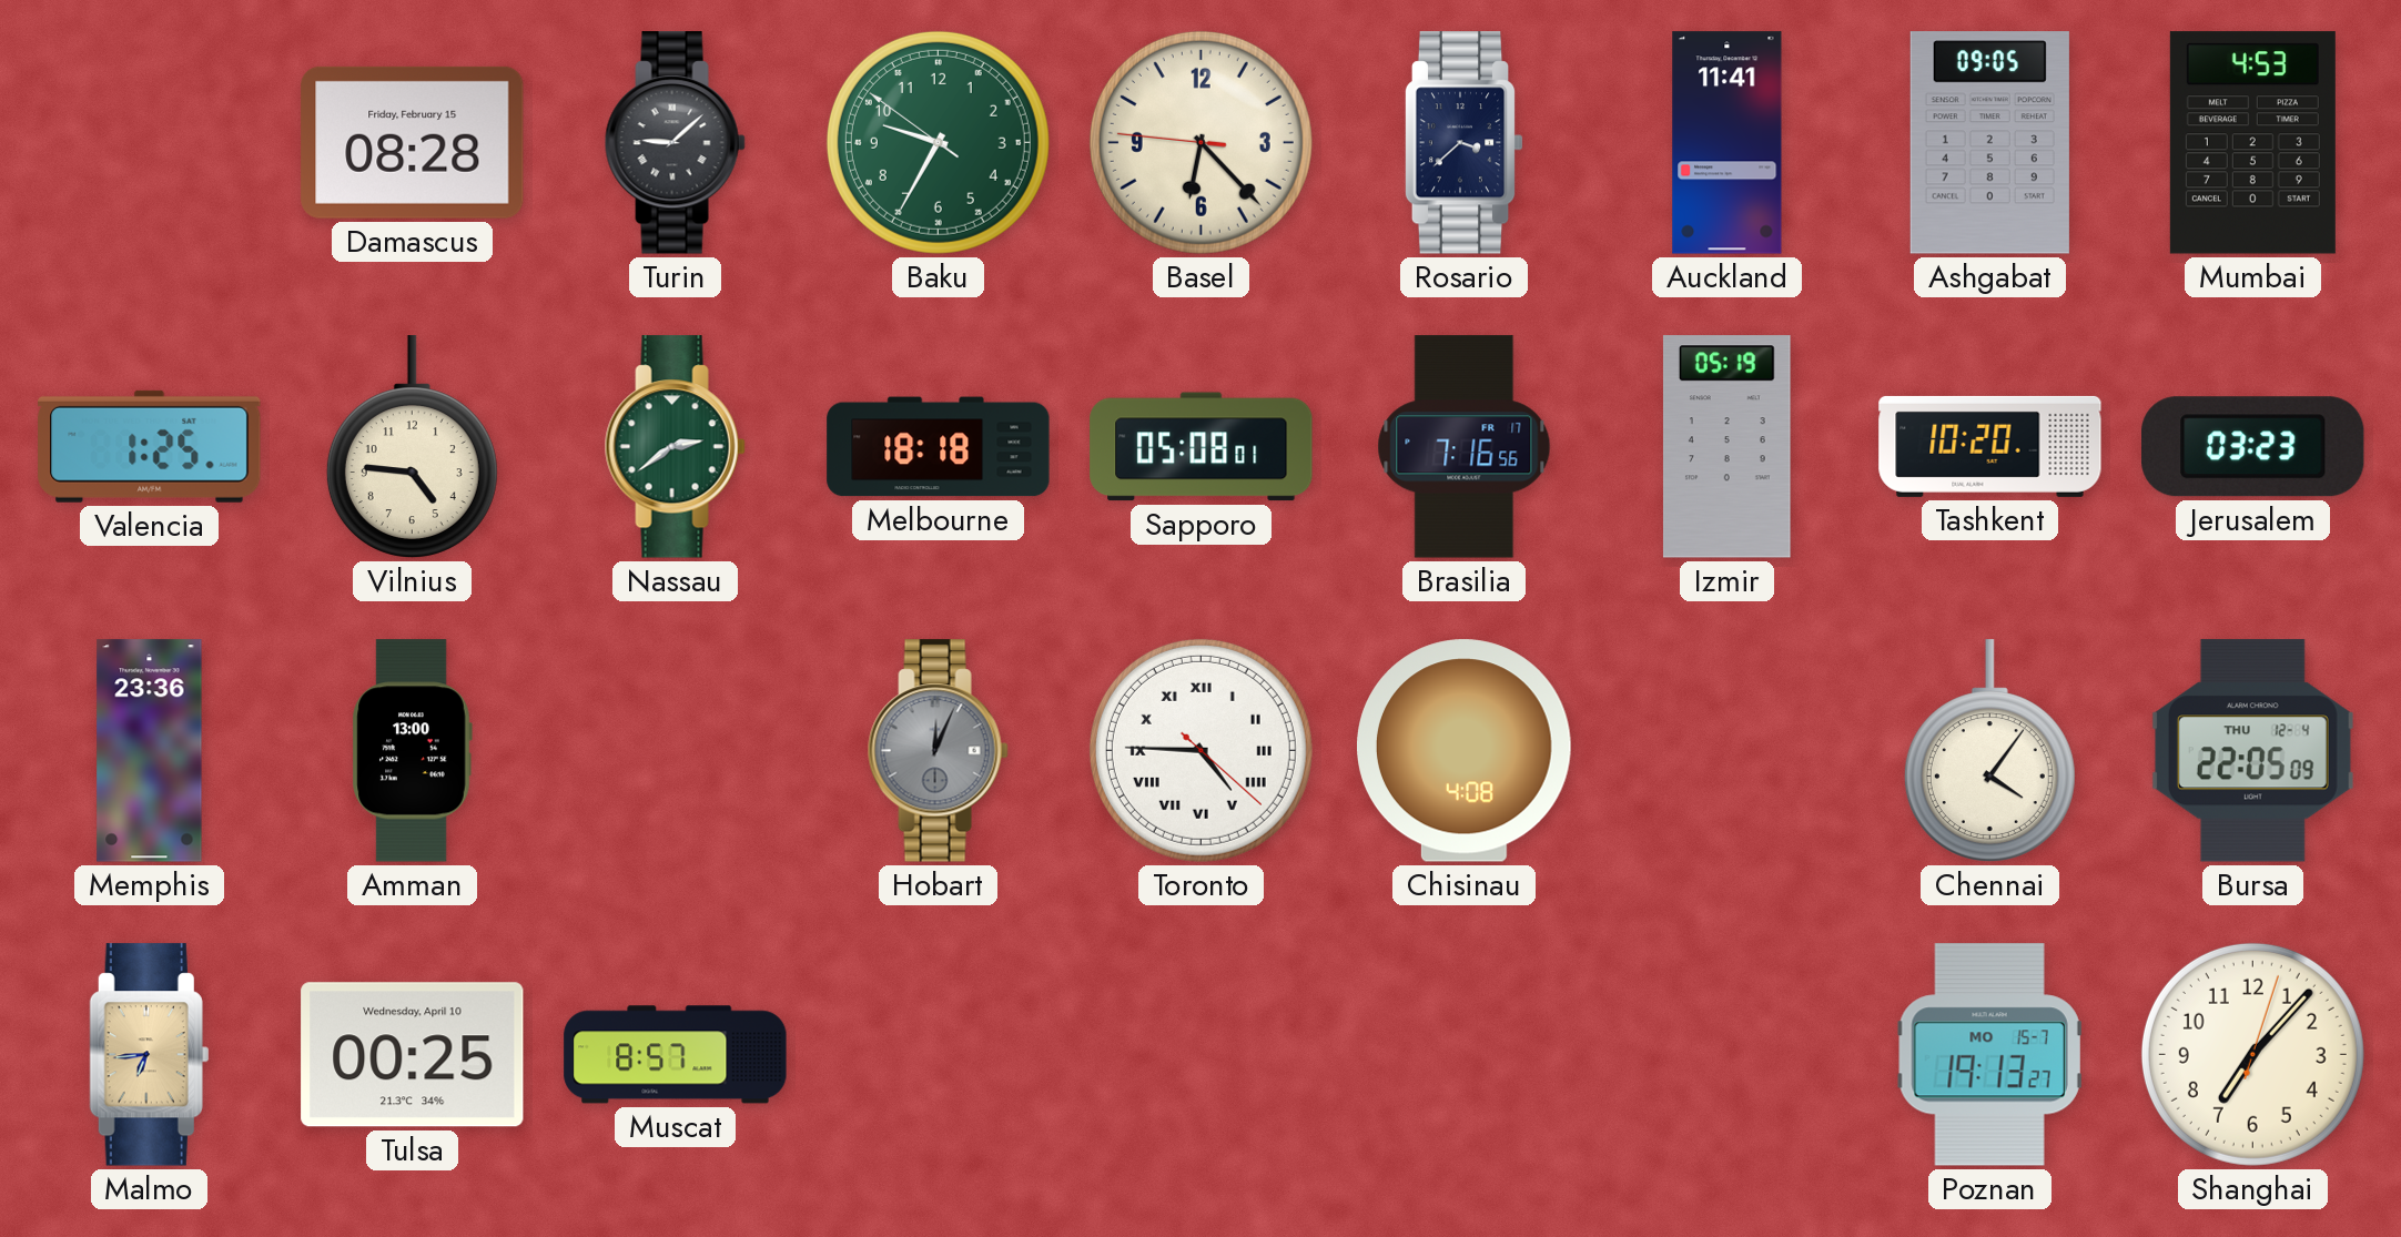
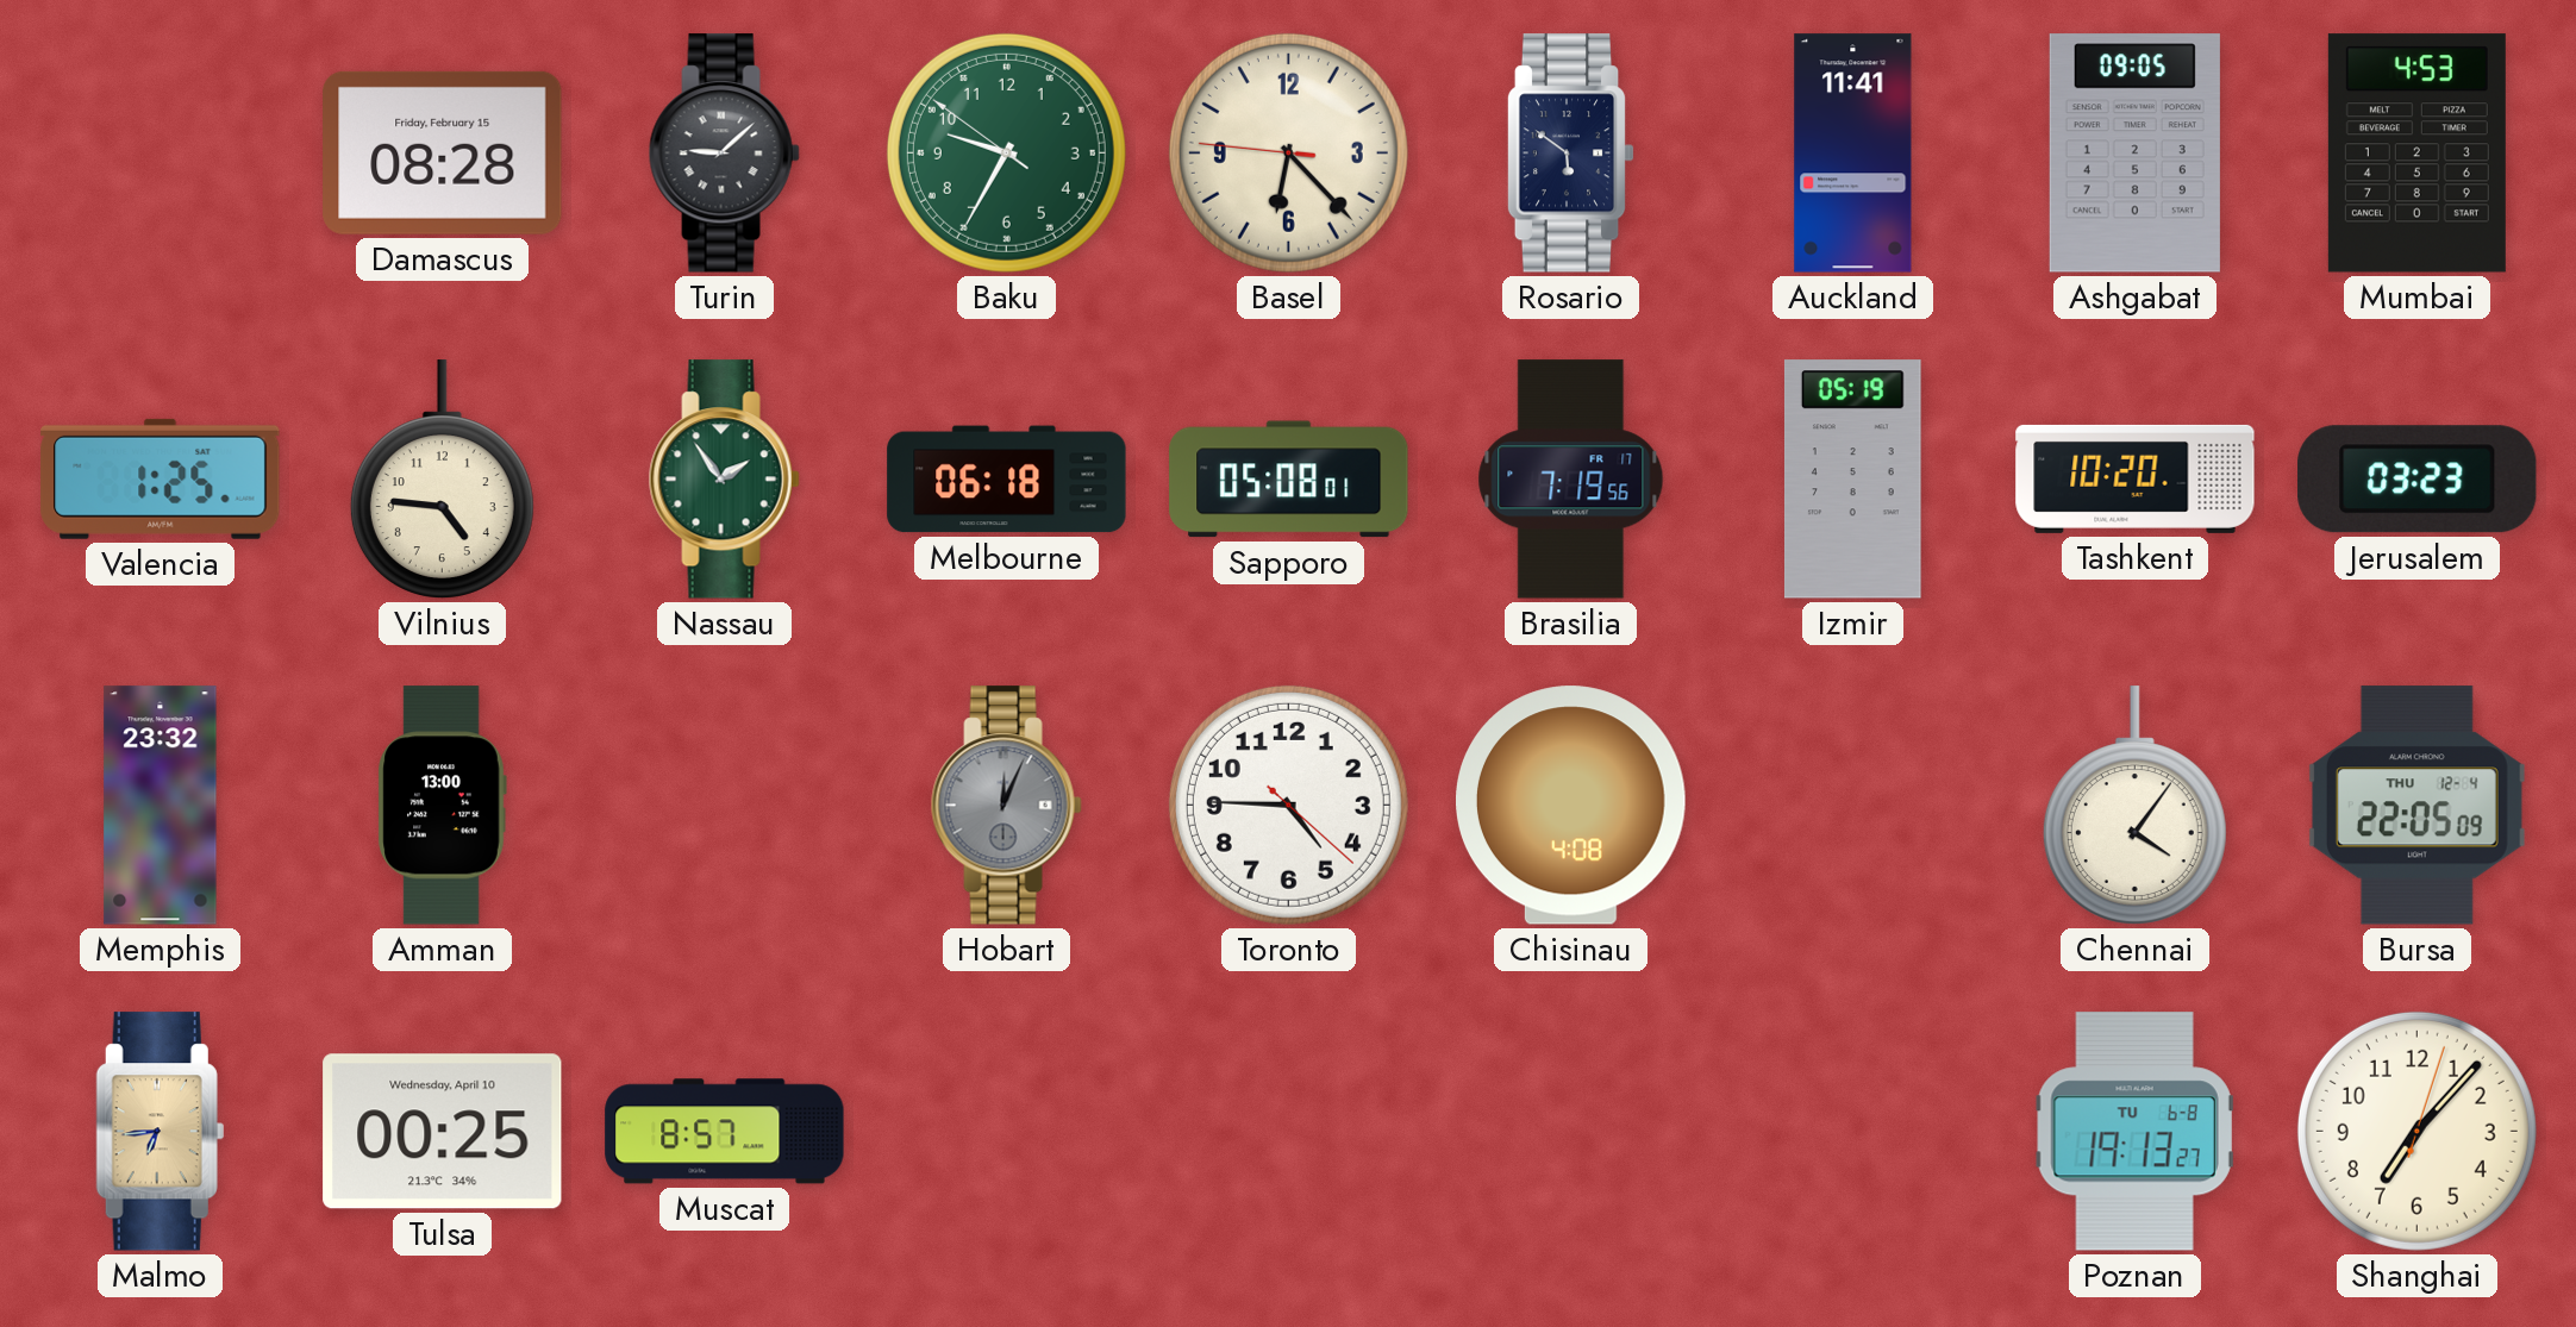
Rosario: 3:38 -> 5:51 (1570, 154)
Nassau: 2:39 -> 1:54 (724, 480)
Melbourne: 18:18 -> 06:18 (1007, 480)
Brasilia: 7:16 -> 7:19 (1571, 480)
Memphis: 23:36 -> 23:32 (161, 806)
Toronto numerals: Roman -> Arabic (1288, 805)
Poznan date: MO 15-7 -> TU 6-8 (2136, 1132)
